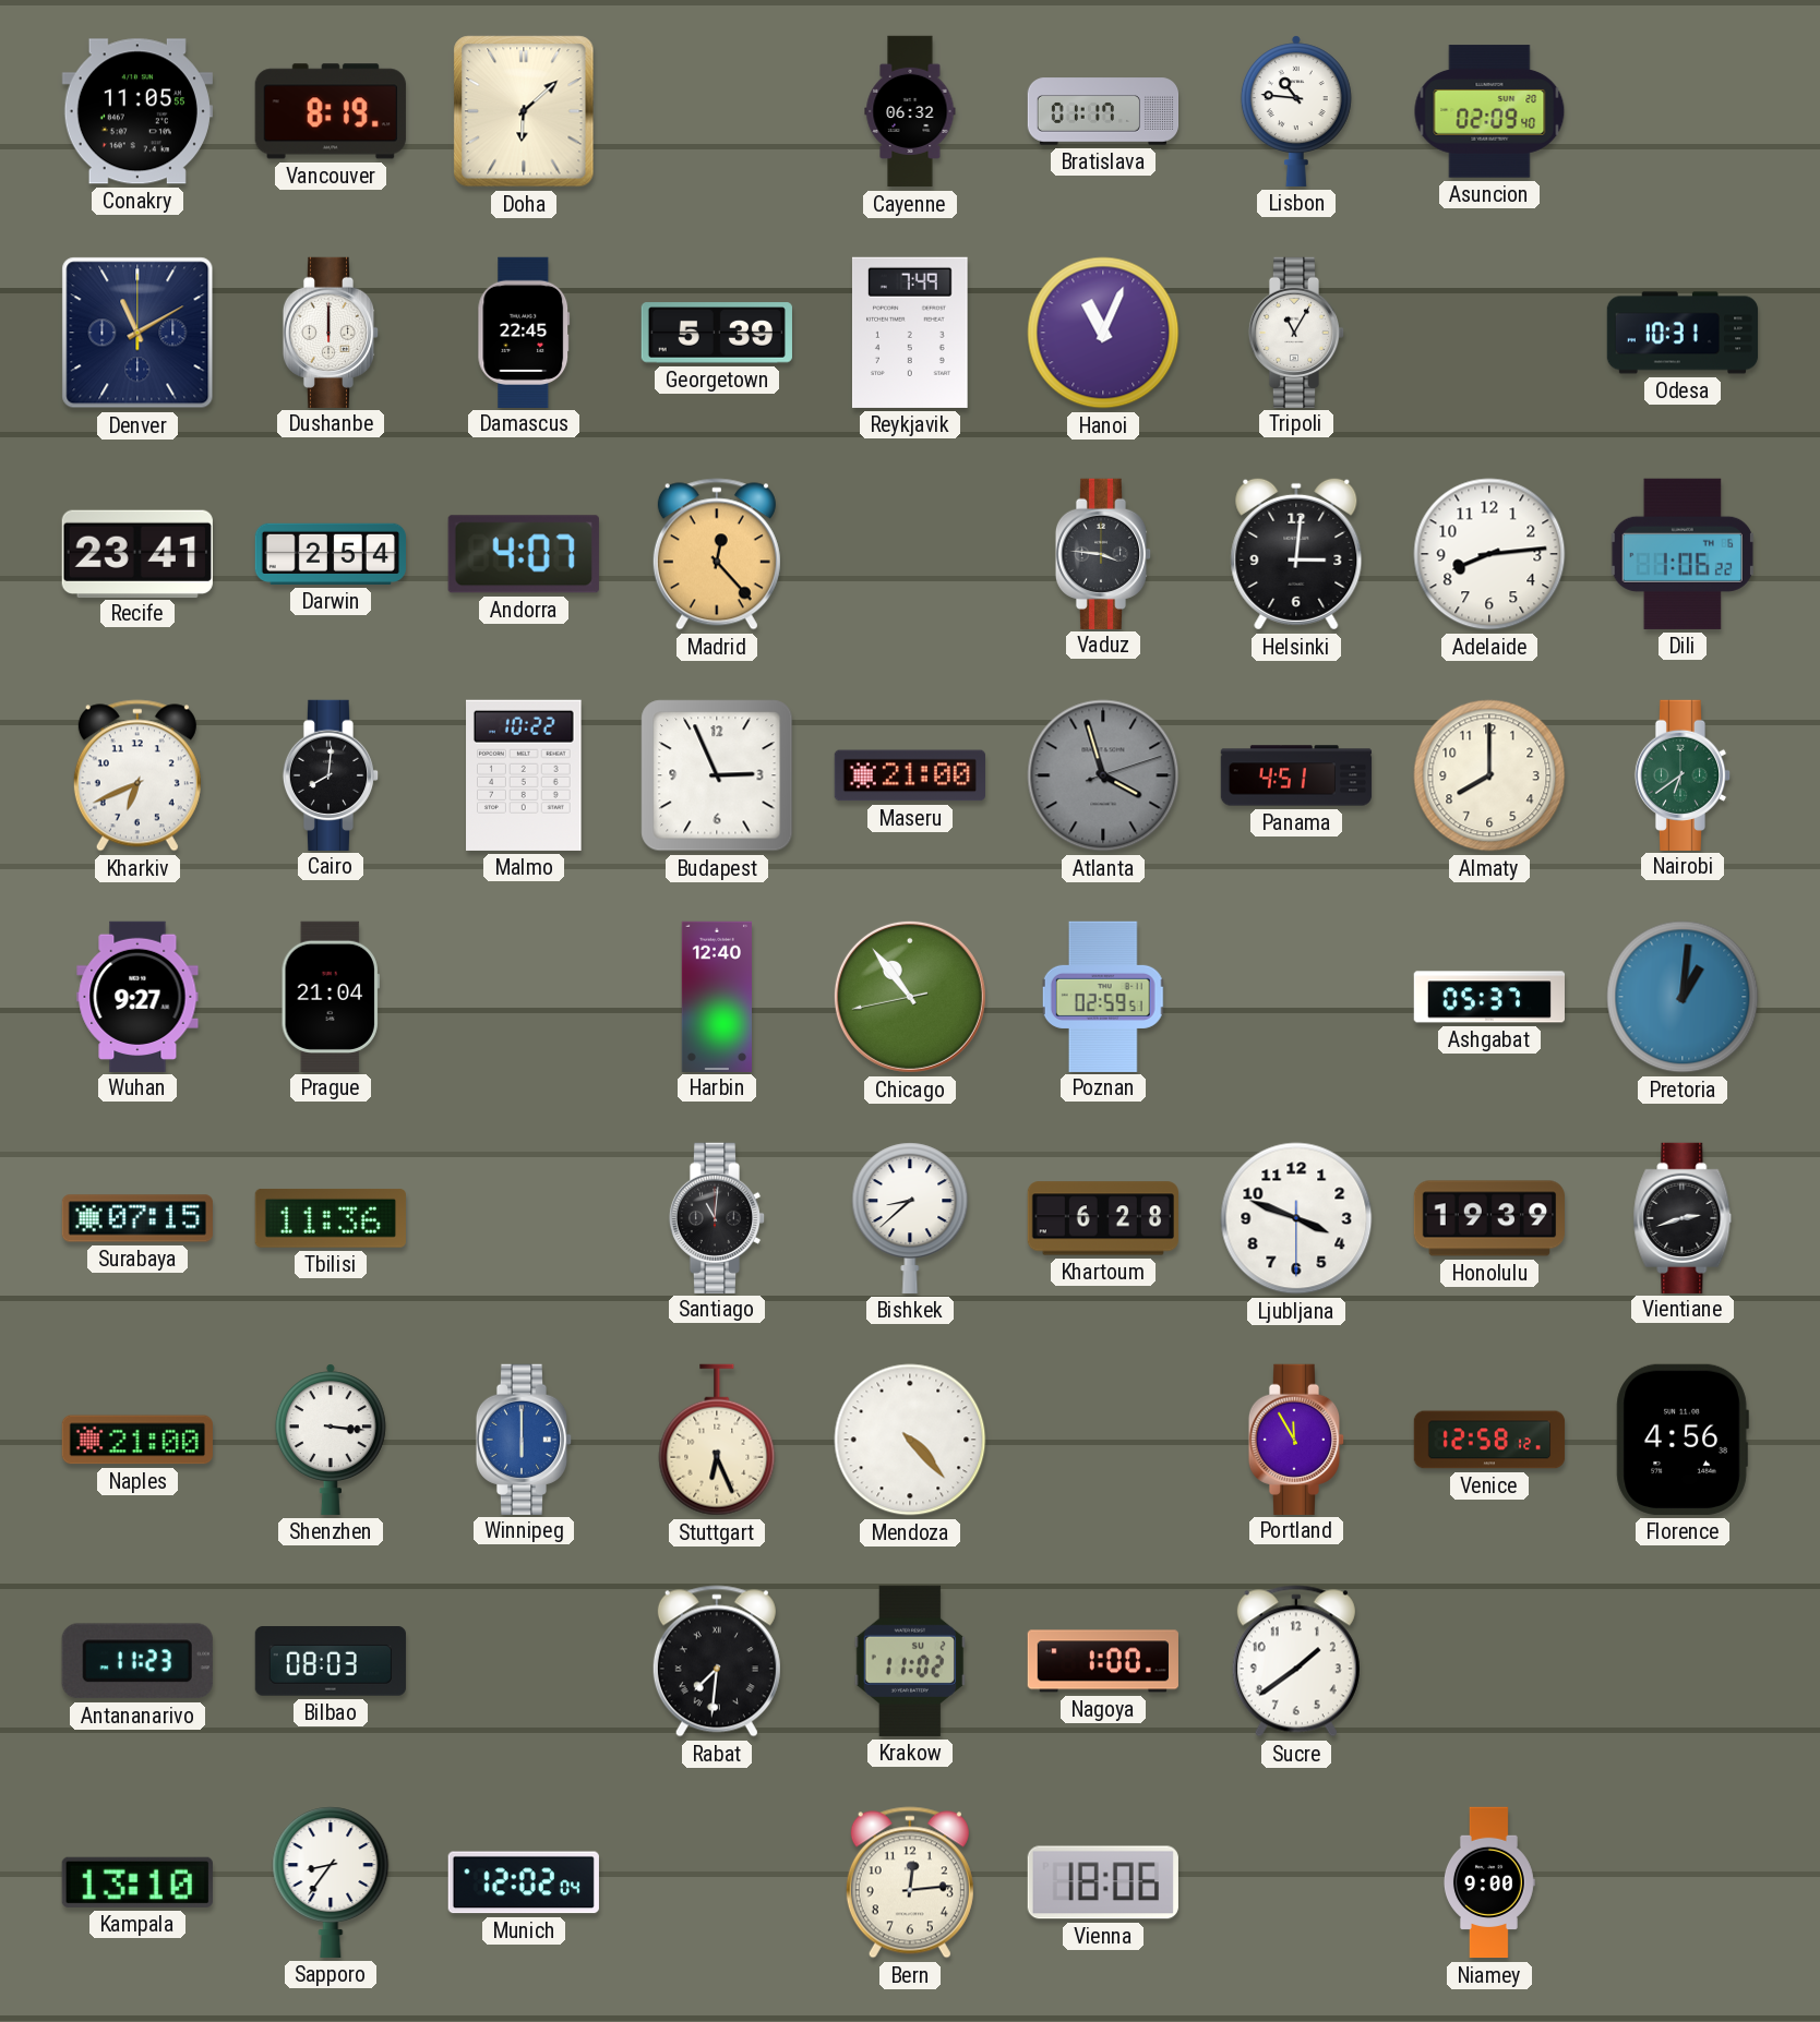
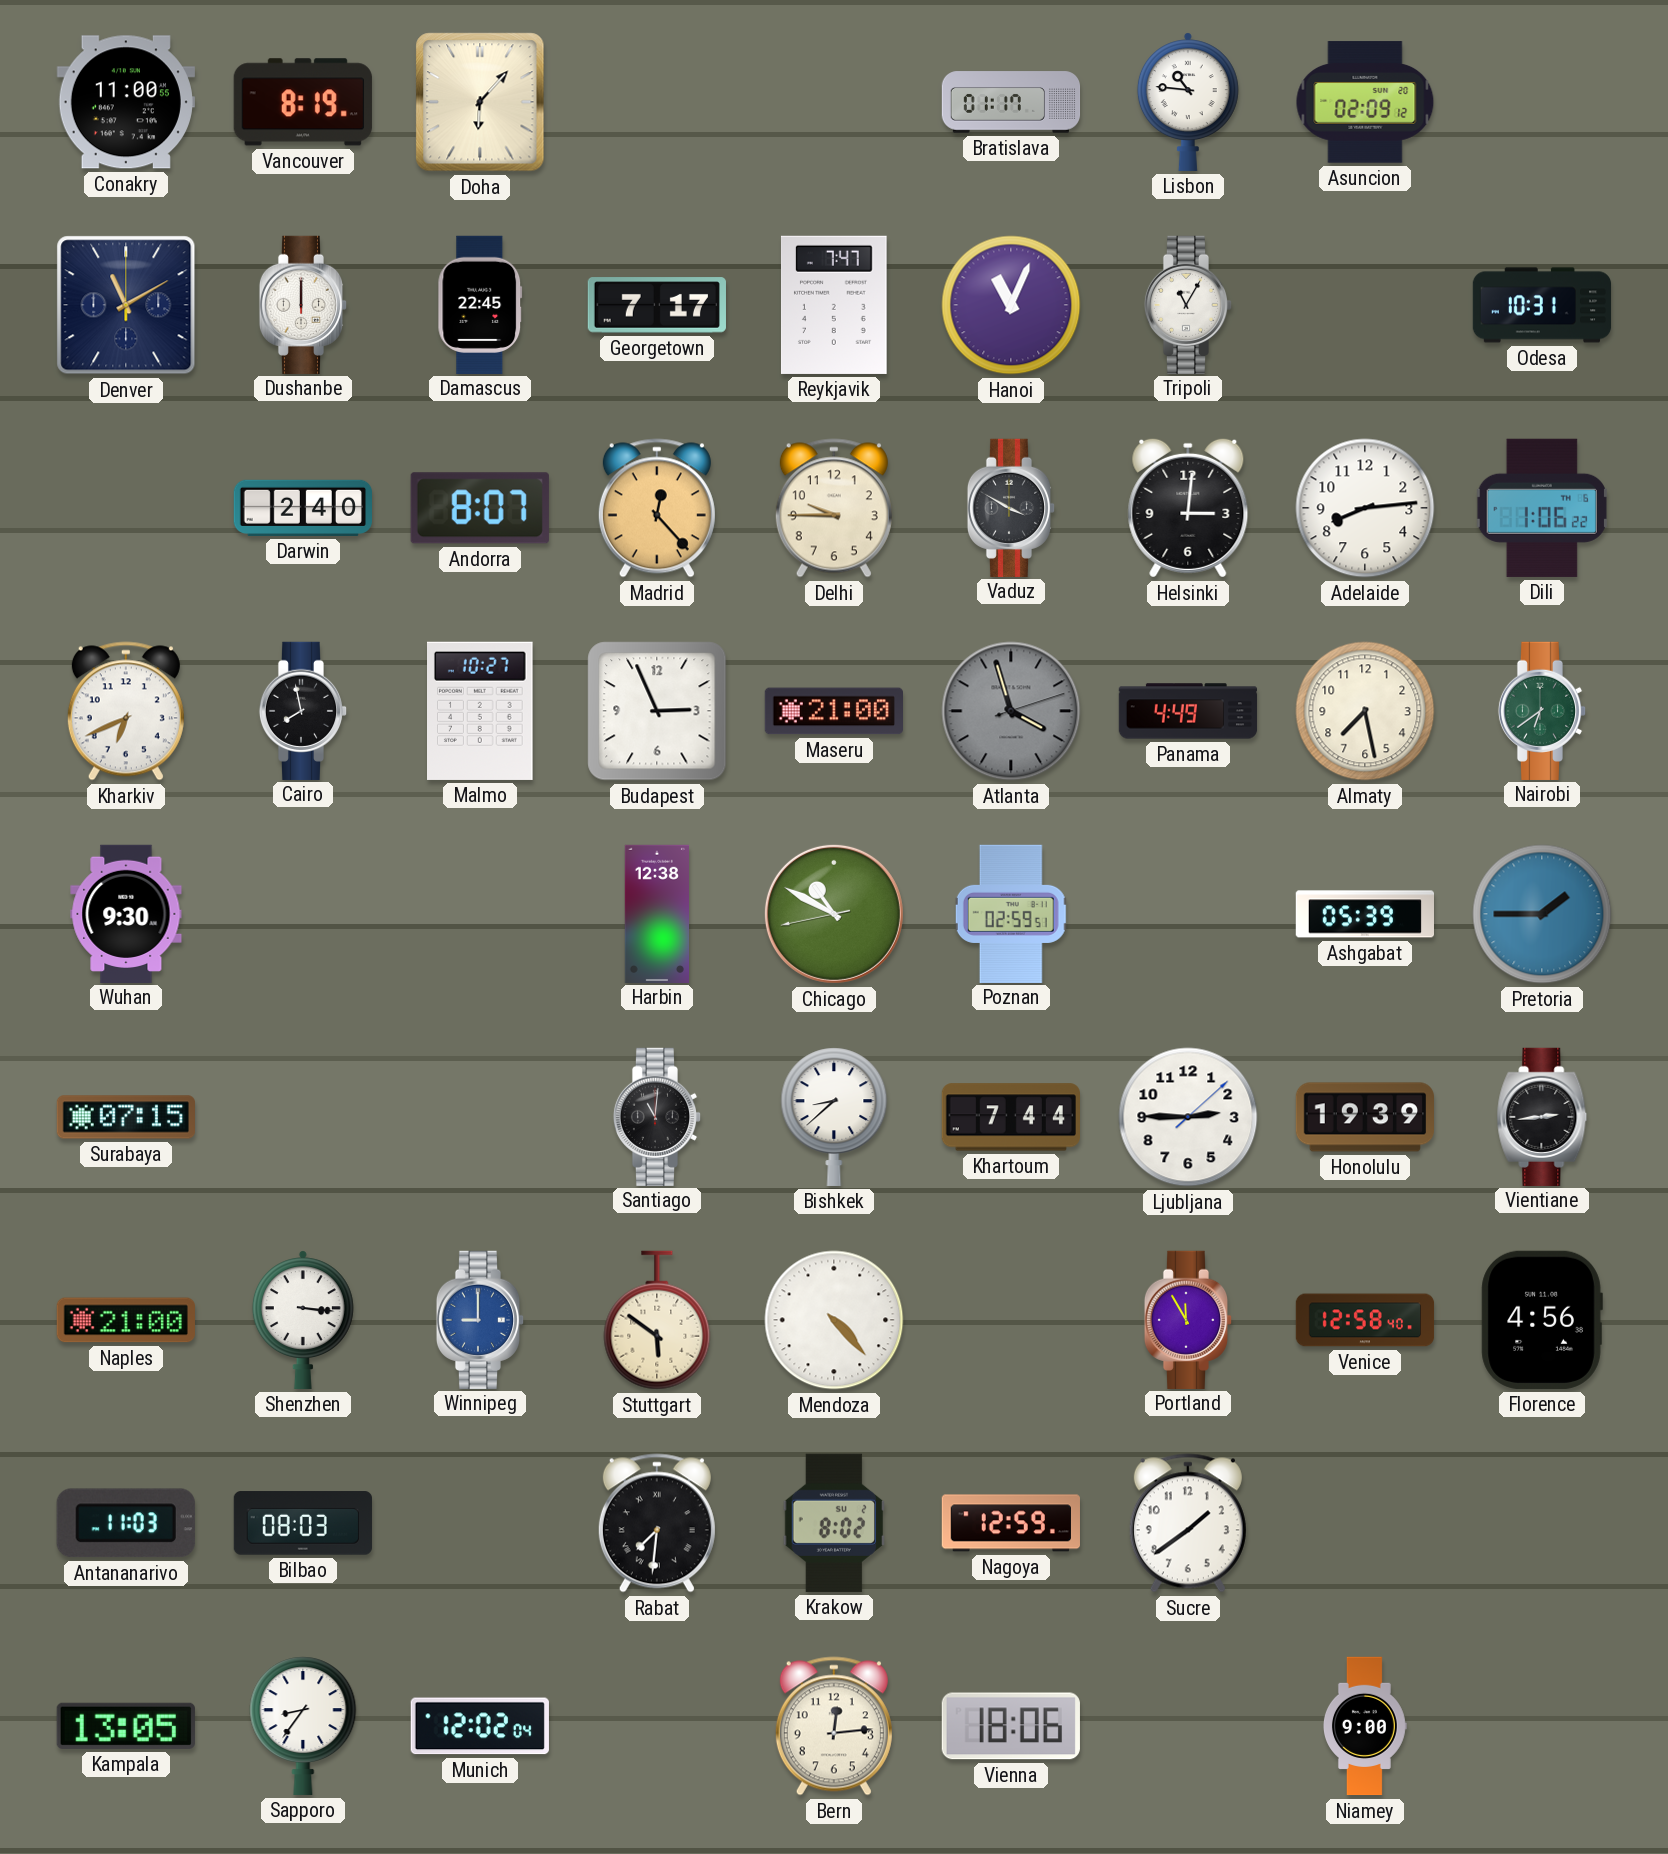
Conakry: 11:05 -> 11:00 (126, 102)
Doha: 6:08 -> 6:07 (480, 102)
Cayenne: 06:32 -> none (910, 111)
Asuncion: 02:09:40 -> 02:09:12 (1365, 102)
Georgetown: 5:39 -> 7:17 (656, 305)
Reykjavik: 7:49 -> 7:47 (834, 305)
Recife: 23:41 -> none (137, 553)
Darwin: 2:54 -> 2:40 (302, 508)
Andorra: 4:07 -> 8:07 (480, 508)
Delhi: none -> 9:45 (834, 508)
Vaduz: 3:46 -> 3:50 (1011, 507)
Cairo: 8:01 -> 7:58 (303, 710)
Malmo: 10:22 -> 10:27 (481, 711)
Panama: 4:51 -> 4:49 (1188, 711)
Almaty: 8:00 -> 7:28 (1365, 711)
Wuhan: 9:27 -> 9:30 (126, 913)
Prague: 21:04 -> none (331, 996)
Harbin: 12:40 -> 12:38 (656, 913)
Chicago: 10:53 -> 10:49 (834, 914)
Ashgabat: 05:37 -> 05:39 (1364, 914)
Pretoria: 1:01 -> 1:45 (1542, 914)
Tbilisi: 11:36 -> none (331, 1218)
Khartoum: 6:28 -> 7:44 (1011, 1117)
Ljubljana: 3:48 -> 2:45 (1188, 1117)
Vientiane: 2:42 -> 2:44 (1542, 1116)
Winnipeg: 6:00 -> 9:00 (480, 1319)
Stuttgart: 6:26 -> 5:51 (657, 1320)
Venice: 12:58:12 -> 12:58:40 (1365, 1320)
Antananarivo: 11:23 -> 11:03 (126, 1523)
Krakow: 11:02 -> 8:02 (833, 1523)
Nagoya: 1:00 -> 12:59 (1011, 1523)
Kampala: 13:10 -> 13:05 (126, 1726)
